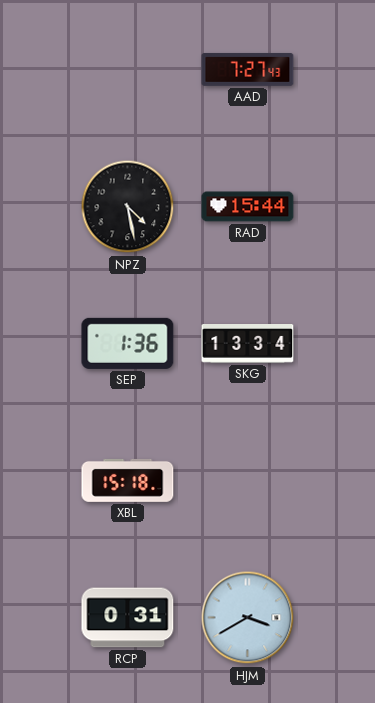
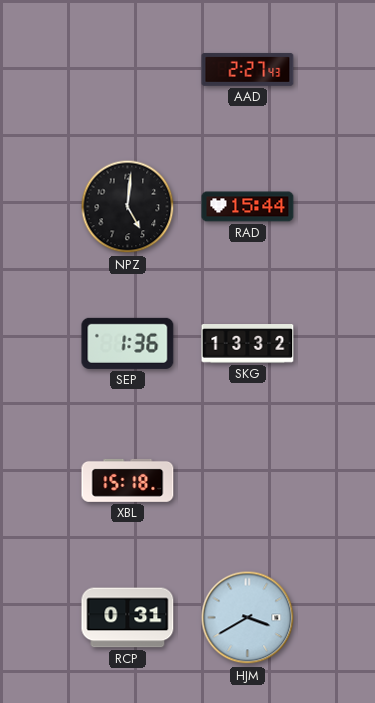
AAD: 7:27 -> 2:27 (248, 70)
NPZ: 4:28 -> 5:01 (128, 207)
SKG: 13:34 -> 13:32 (248, 344)
